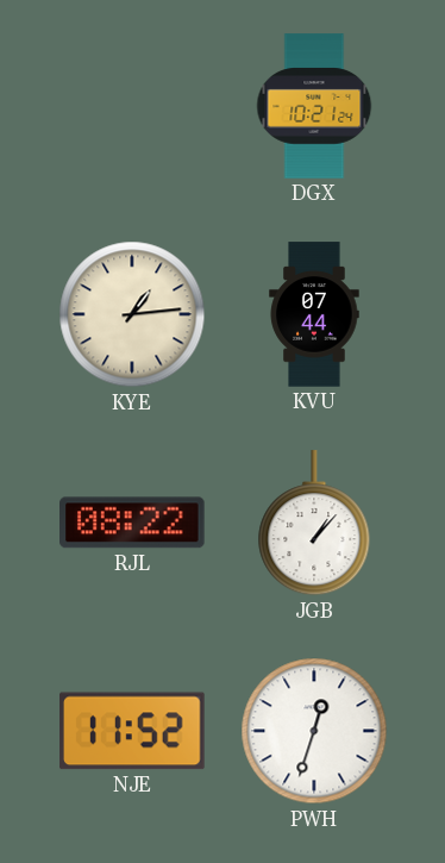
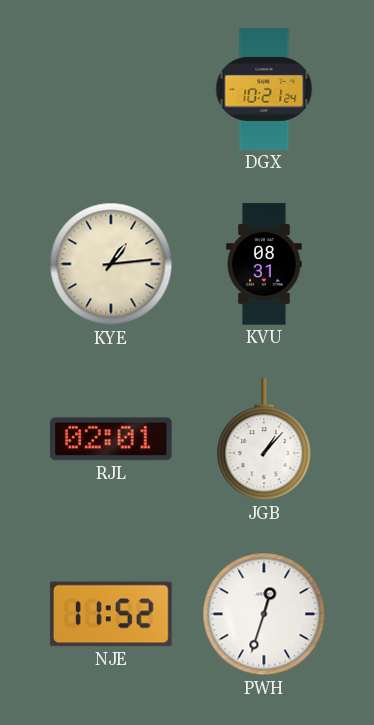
KVU: 07:44 -> 08:31 (264, 264)
RJL: 08:22 -> 02:01 (112, 439)
